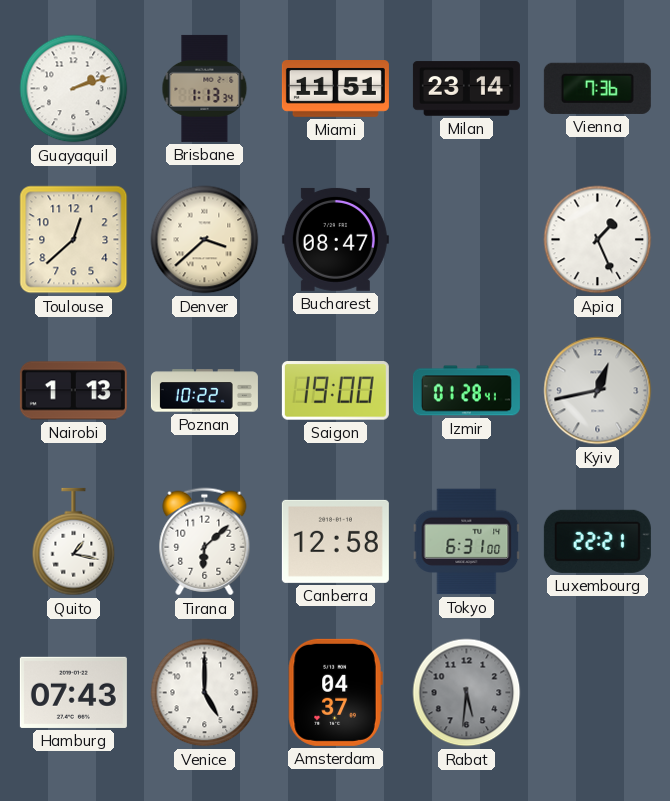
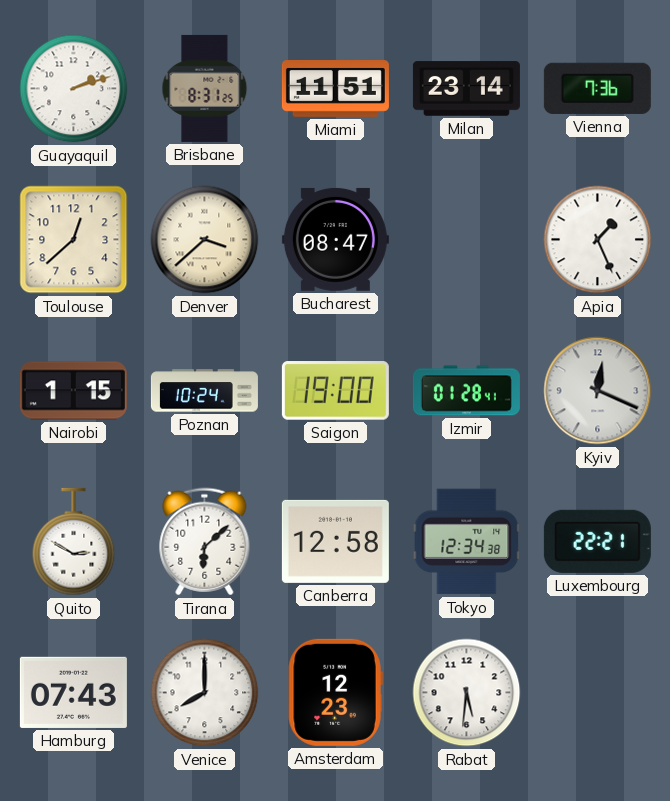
Brisbane: 1:13 -> 8:31 (205, 88)
Nairobi: 1:13 -> 1:15 (73, 391)
Poznan: 10:22 -> 10:24 (204, 391)
Kyiv: 12:43 -> 12:19 (598, 391)
Quito: 1:17 -> 2:50 (74, 542)
Tokyo: 6:31 -> 12:34 (467, 542)
Venice: 5:00 -> 8:00 (205, 693)
Amsterdam: 04:37 -> 12:23 (335, 692)
Rabat dial: grey -> white (467, 693)
